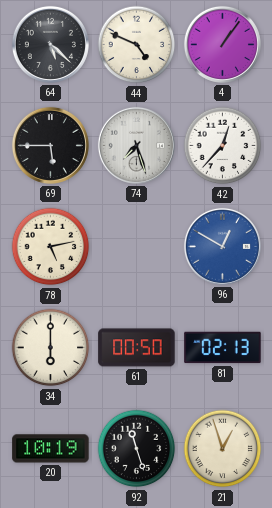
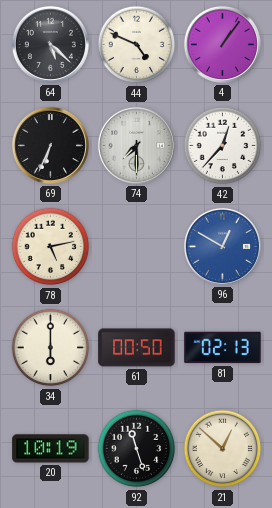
69: 5:45 -> 6:34 (50, 145)
74: 7:27 -> 7:30 (136, 145)
21: 12:57 -> 12:52 (223, 449)
